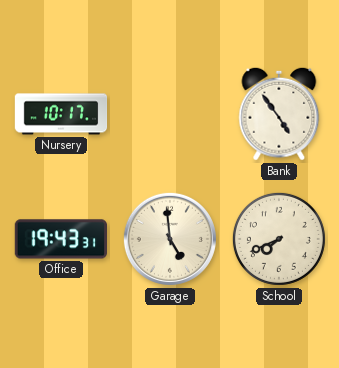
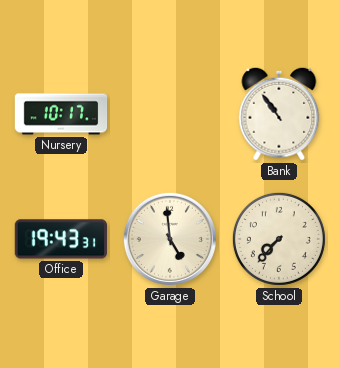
Bank: 4:54 -> 10:54 (279, 114)
School: 7:41 -> 7:37 (279, 239)
